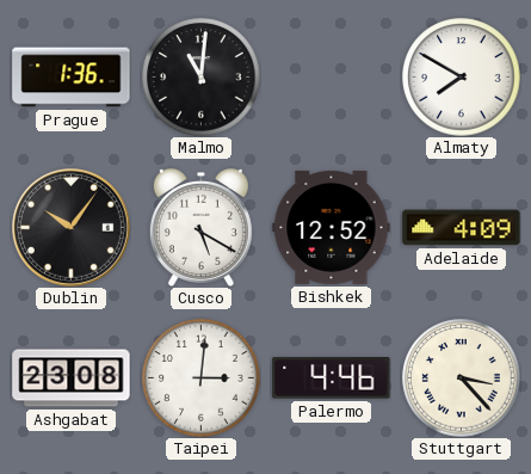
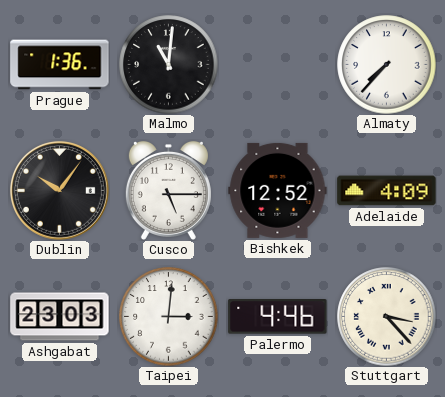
Almaty: 7:50 -> 7:37 (387, 65)
Cusco: 5:20 -> 5:15 (168, 190)
Ashgabat: 23:08 -> 23:03 (60, 317)
